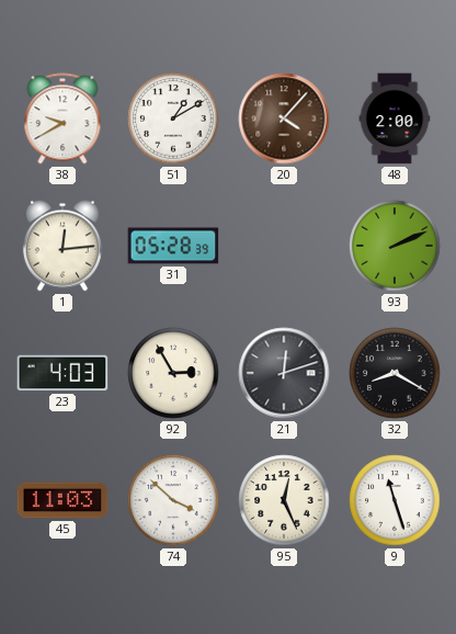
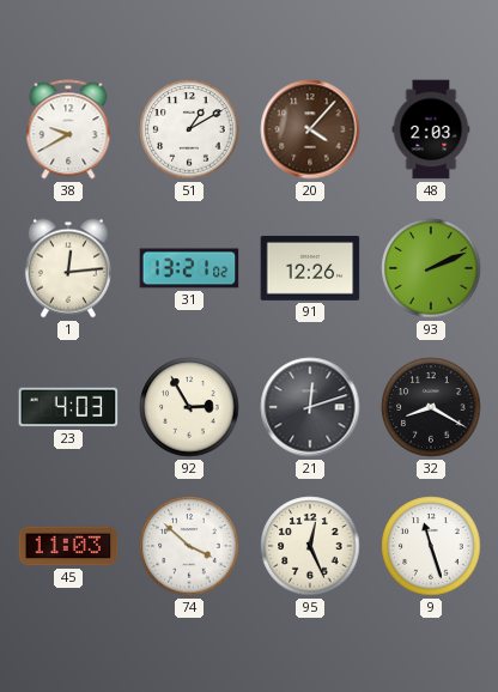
48: 2:00 -> 2:03 (431, 129)
31: 05:28 -> 13:21 (189, 268)
91: none -> 12:26 (310, 268)
